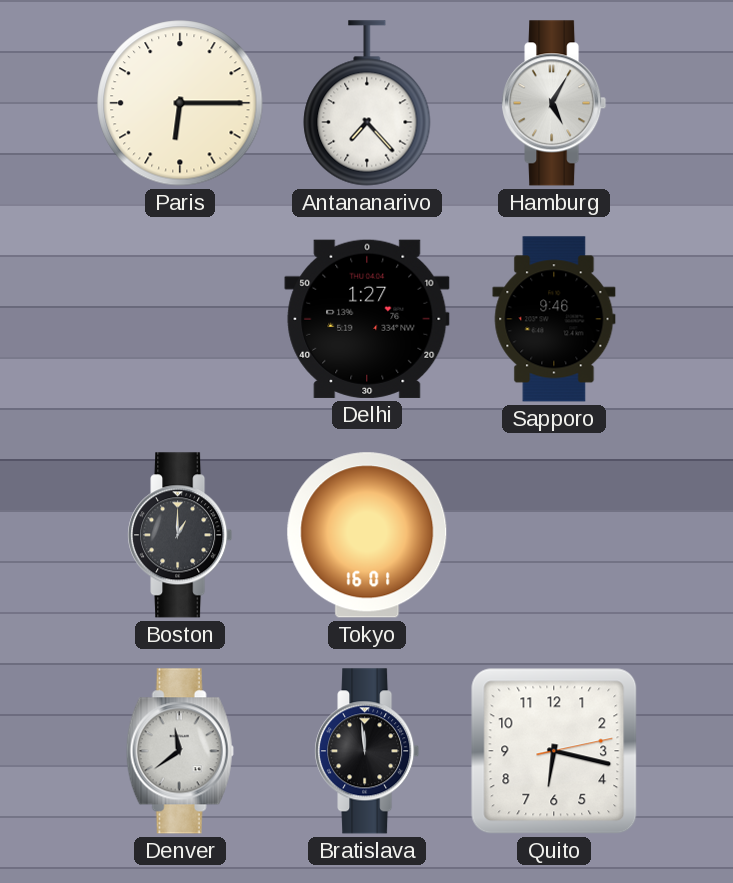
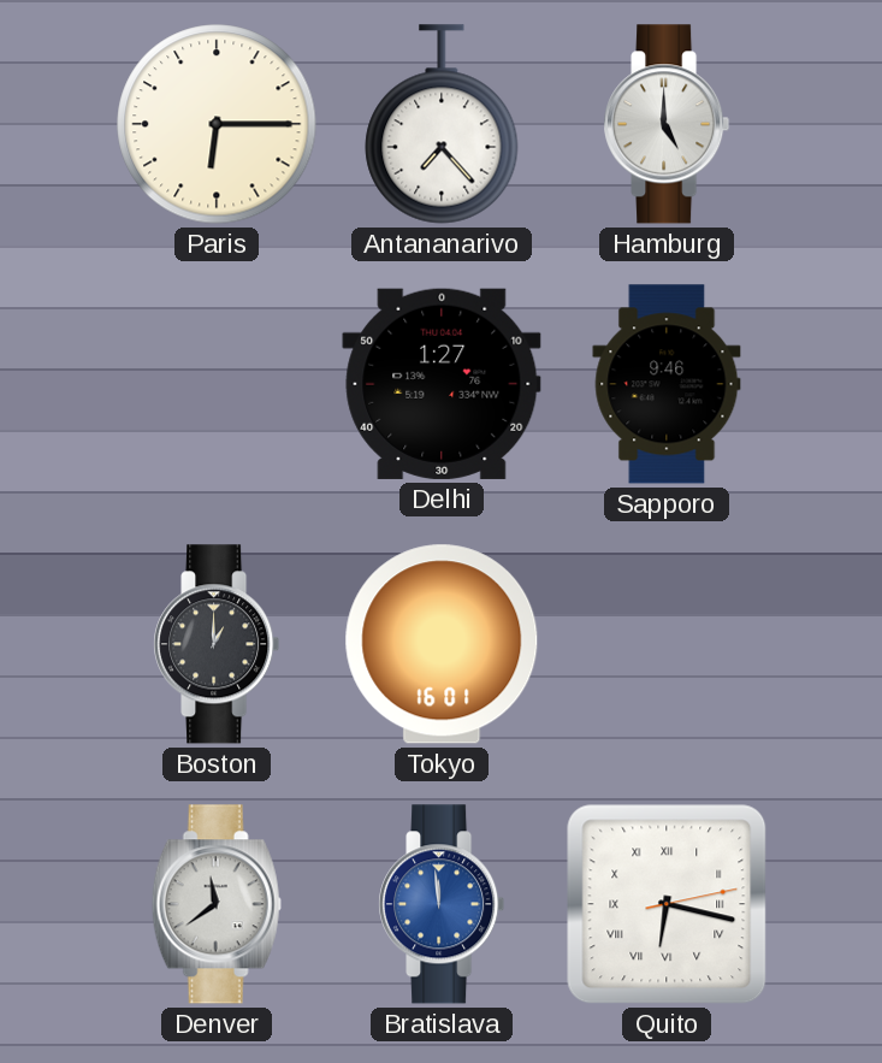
Hamburg: 5:05 -> 5:00 (667, 124)
Bratislava dial: black -> blue (442, 904)
Quito numerals: Arabic -> Roman (667, 904)
